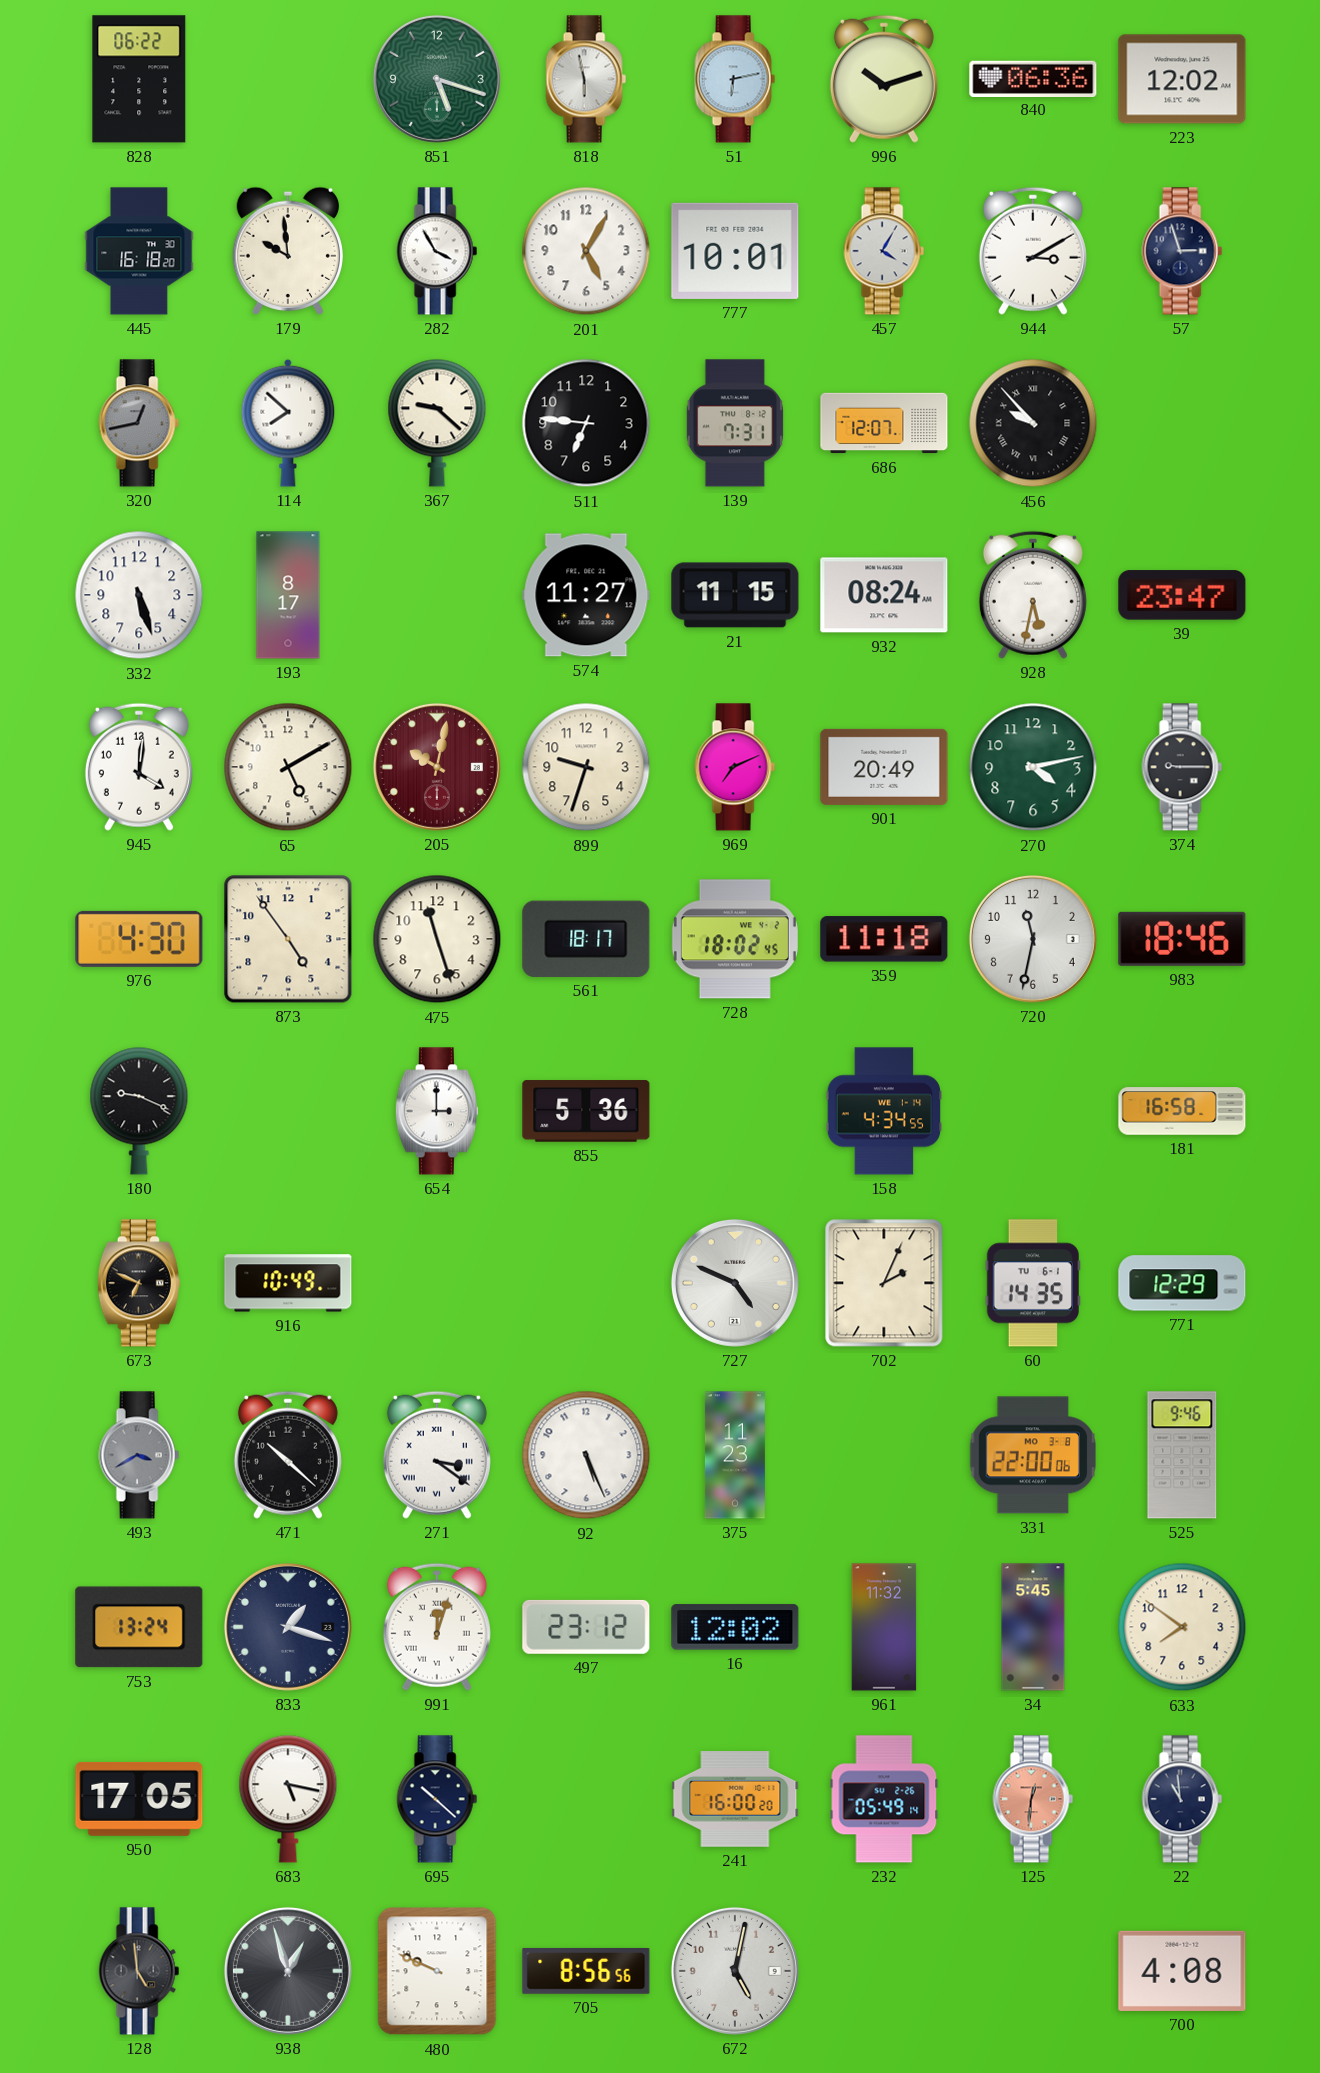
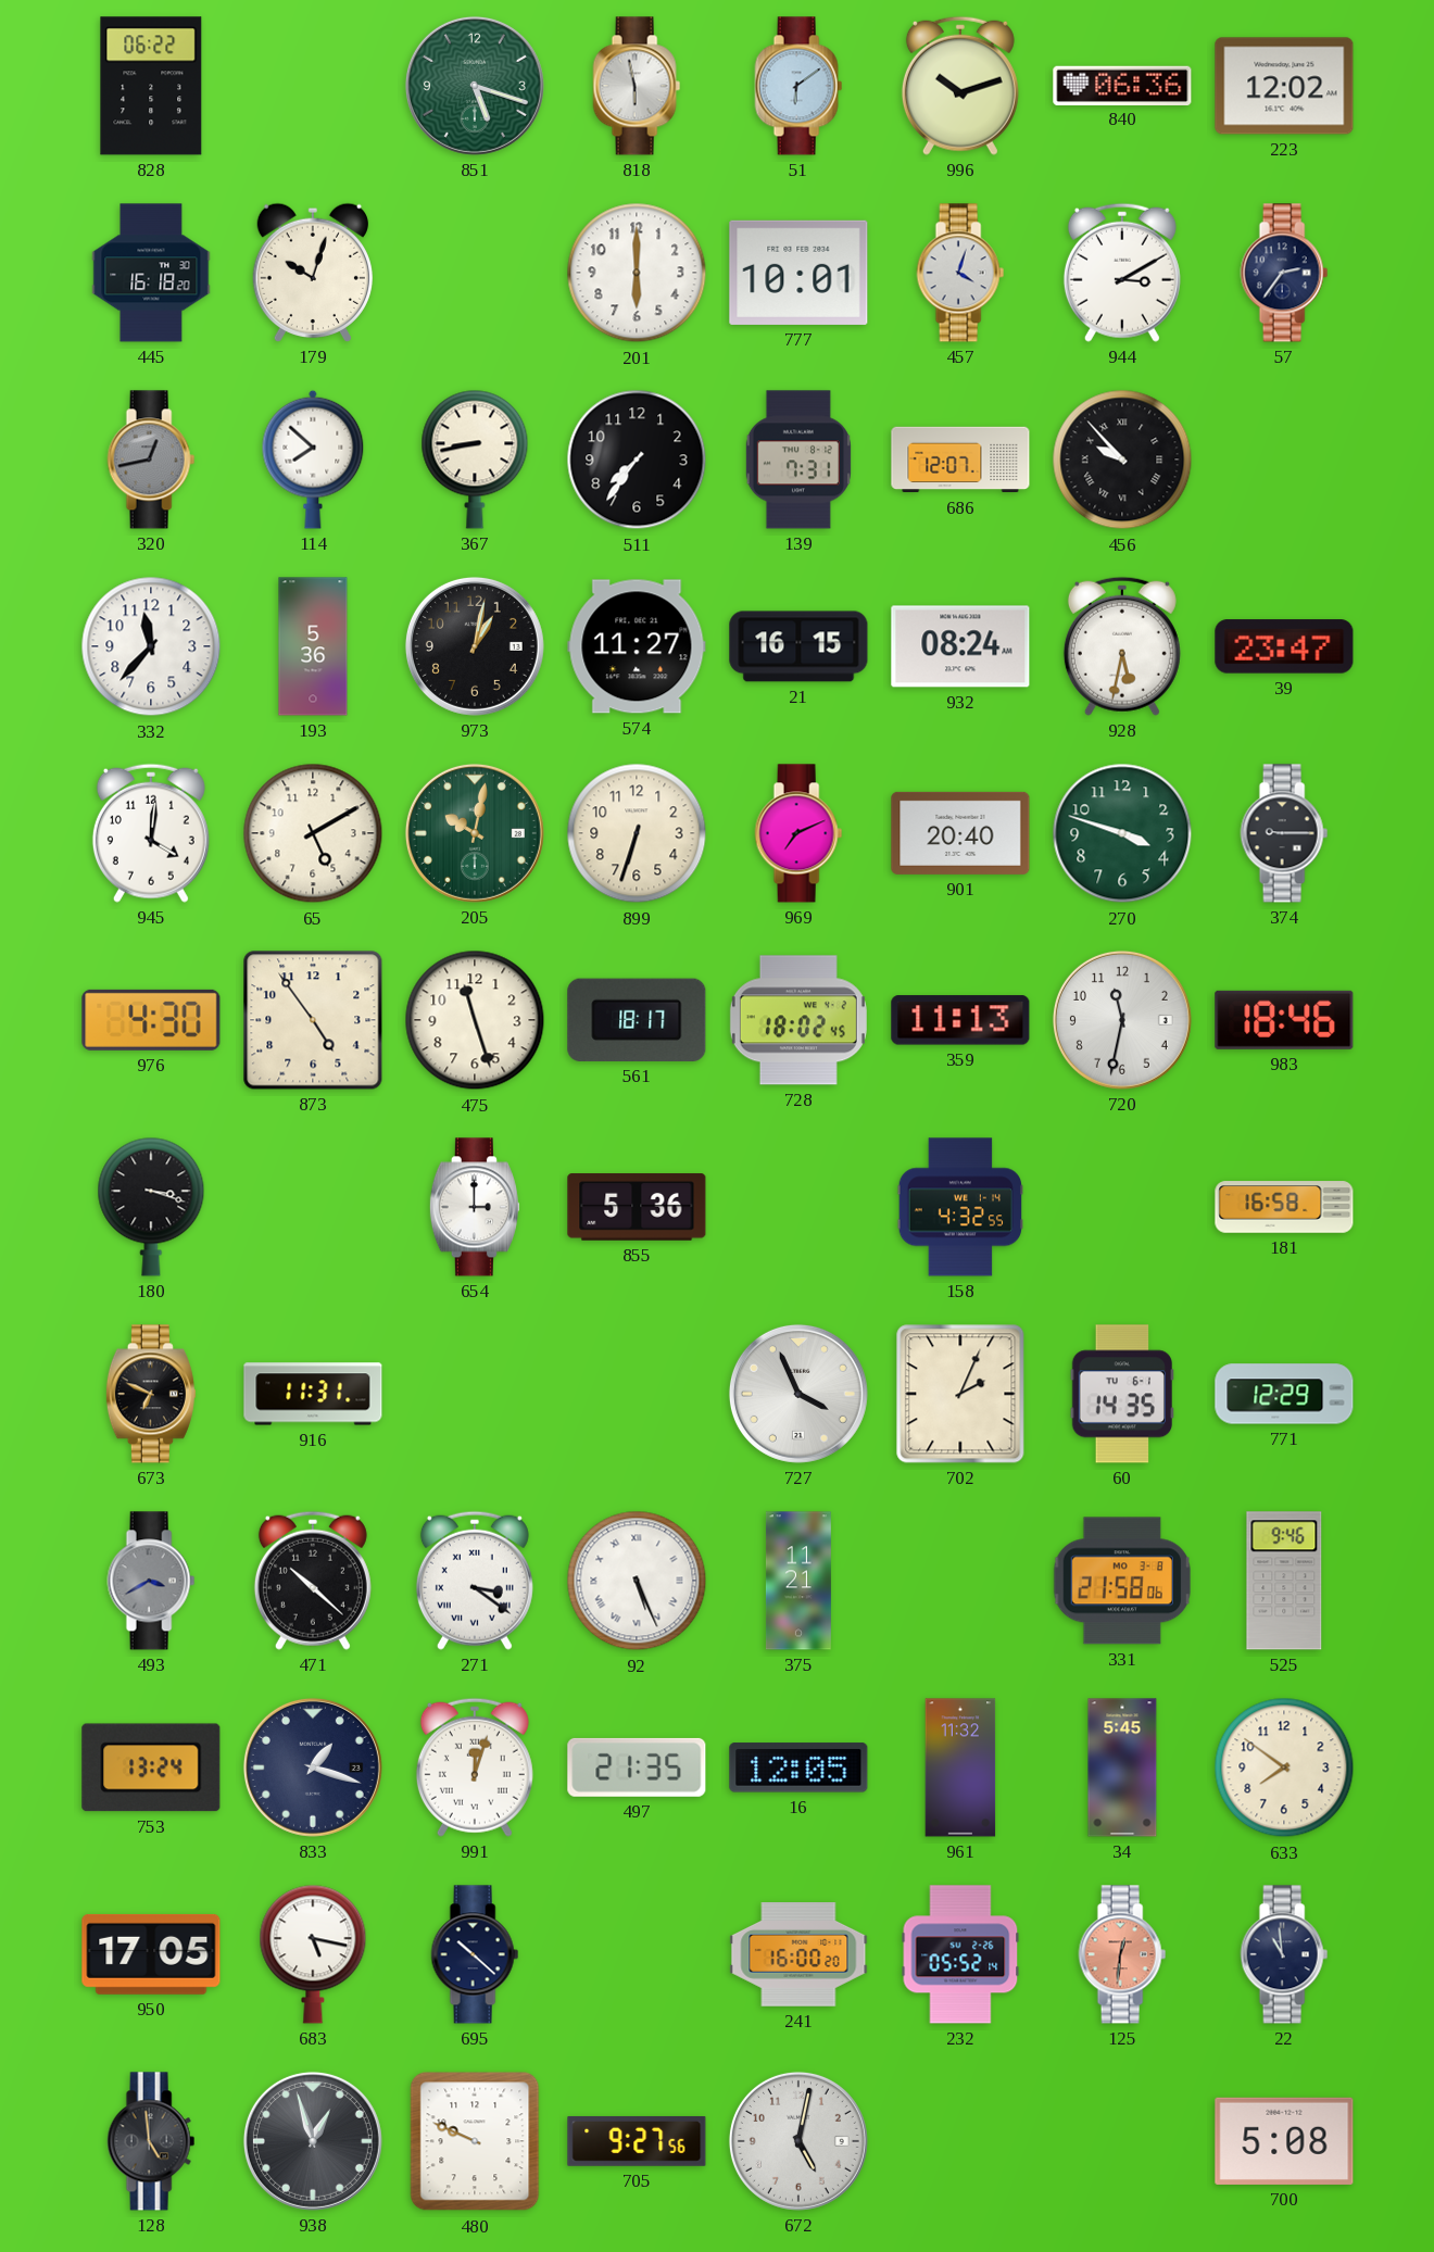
51: 6:13 -> 6:09 (798, 86)
179: 9:59 -> 10:03 (313, 273)
282: 3:55 -> none (437, 251)
201: 5:05 -> 6:00 (637, 273)
457: 4:05 -> 4:03 (960, 273)
57: 2:57 -> 2:36 (1284, 273)
367: 9:22 -> 8:43 (475, 460)
511: 6:46 -> 7:36 (637, 460)
332: 5:27 -> 11:37 (151, 646)
193: 8:17 -> 5:36 (313, 646)
973: none -> 1:02 (475, 646)
21: 11:15 -> 16:15 (798, 646)
205 dial: burgundy -> green (475, 833)
899: 9:33 -> 6:33 (637, 833)
901: 20:49 -> 20:40 (960, 833)
270: 4:13 -> 3:48 (1122, 833)
359: 11:18 -> 11:13 (960, 1020)
180: 9:19 -> 3:18 (151, 1207)
158: 4:34 -> 4:32 (959, 1207)
916: 10:49 -> 11:31 (313, 1394)
727: 4:49 -> 3:56 (798, 1394)
92 numerals: Arabic -> Roman (637, 1581)
375: 11:23 -> 11:21 (798, 1581)
331: 22:00 -> 21:58 (1121, 1581)
497: 23:12 -> 21:35 (637, 1767)
16: 12:02 -> 12:05 (798, 1767)
232: 05:49 -> 05:52 (960, 1954)
705: 8:56 -> 9:27 (637, 2141)
700: 4:08 -> 5:08 (1284, 2141)
